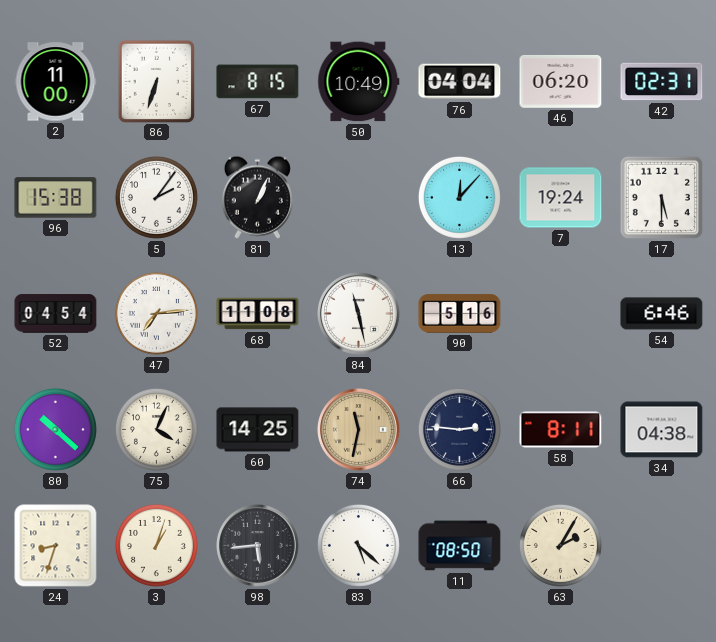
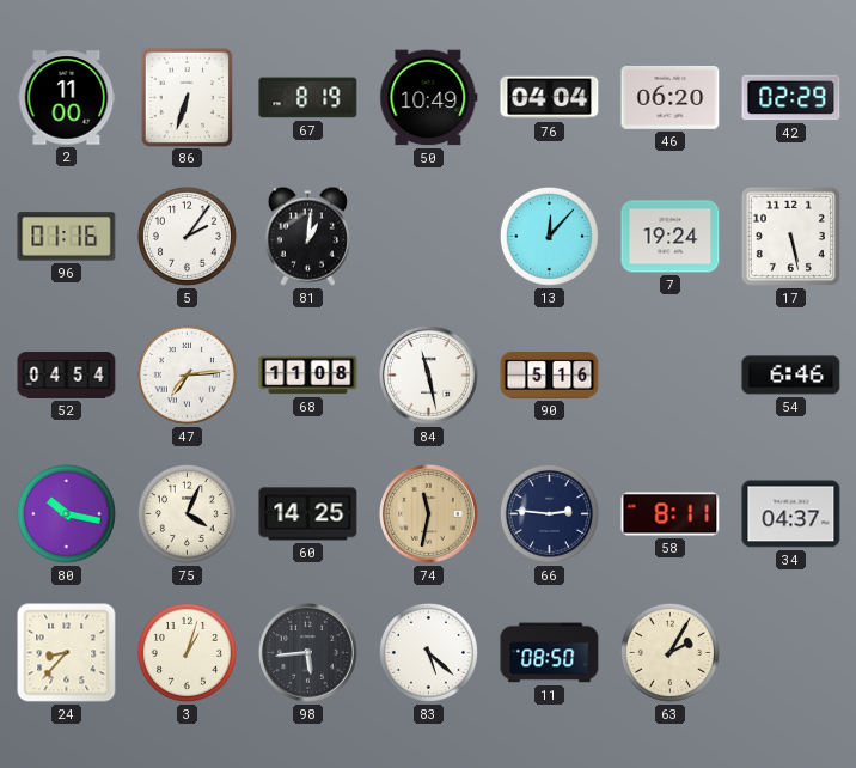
67: 8:15 -> 8:19 (308, 98)
42: 02:31 -> 02:29 (791, 98)
96: 15:38 -> 01:16 (67, 237)
81: 1:04 -> 1:01 (307, 236)
17: 5:30 -> 5:28 (790, 236)
80: 10:22 -> 10:17 (66, 513)
34: 04:38 -> 04:37 (791, 514)
24: 8:33 -> 8:37 (67, 653)
